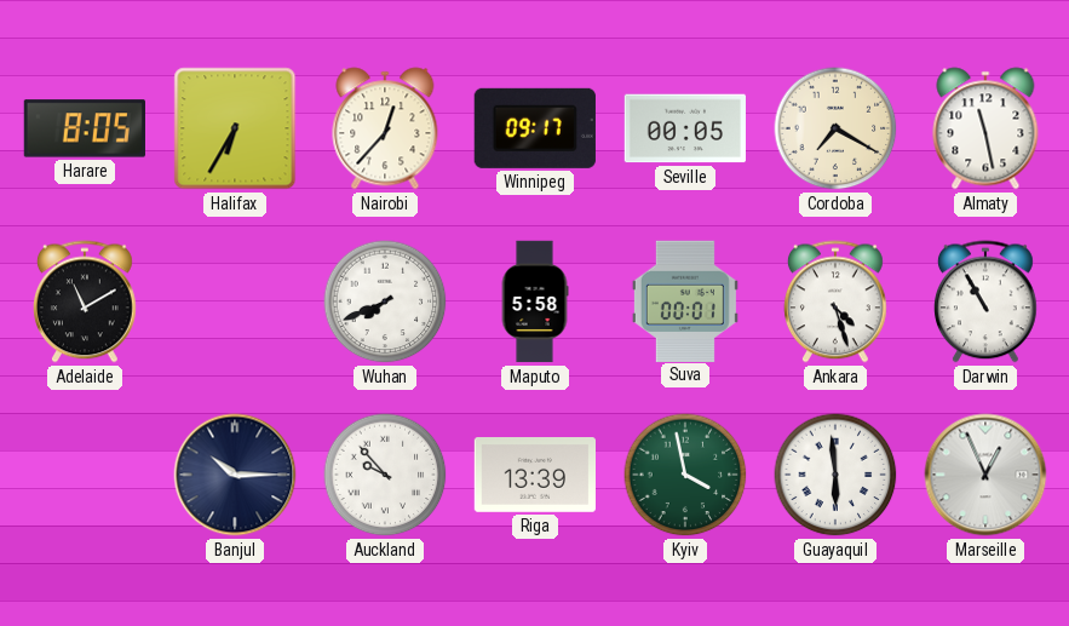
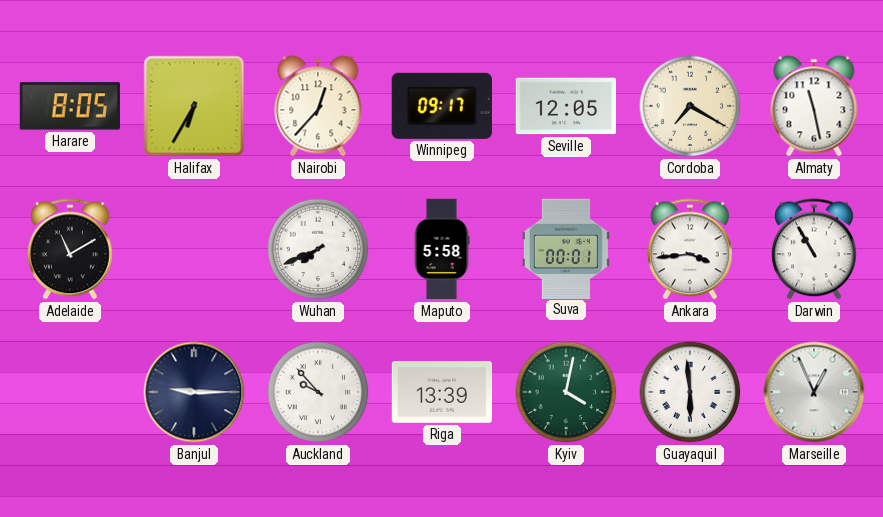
Seville: 00:05 -> 12:05 (565, 106)
Ankara: 4:27 -> 3:44 (691, 249)
Banjul: 10:15 -> 9:15 (194, 392)
Kyiv: 3:58 -> 4:02 (566, 392)
